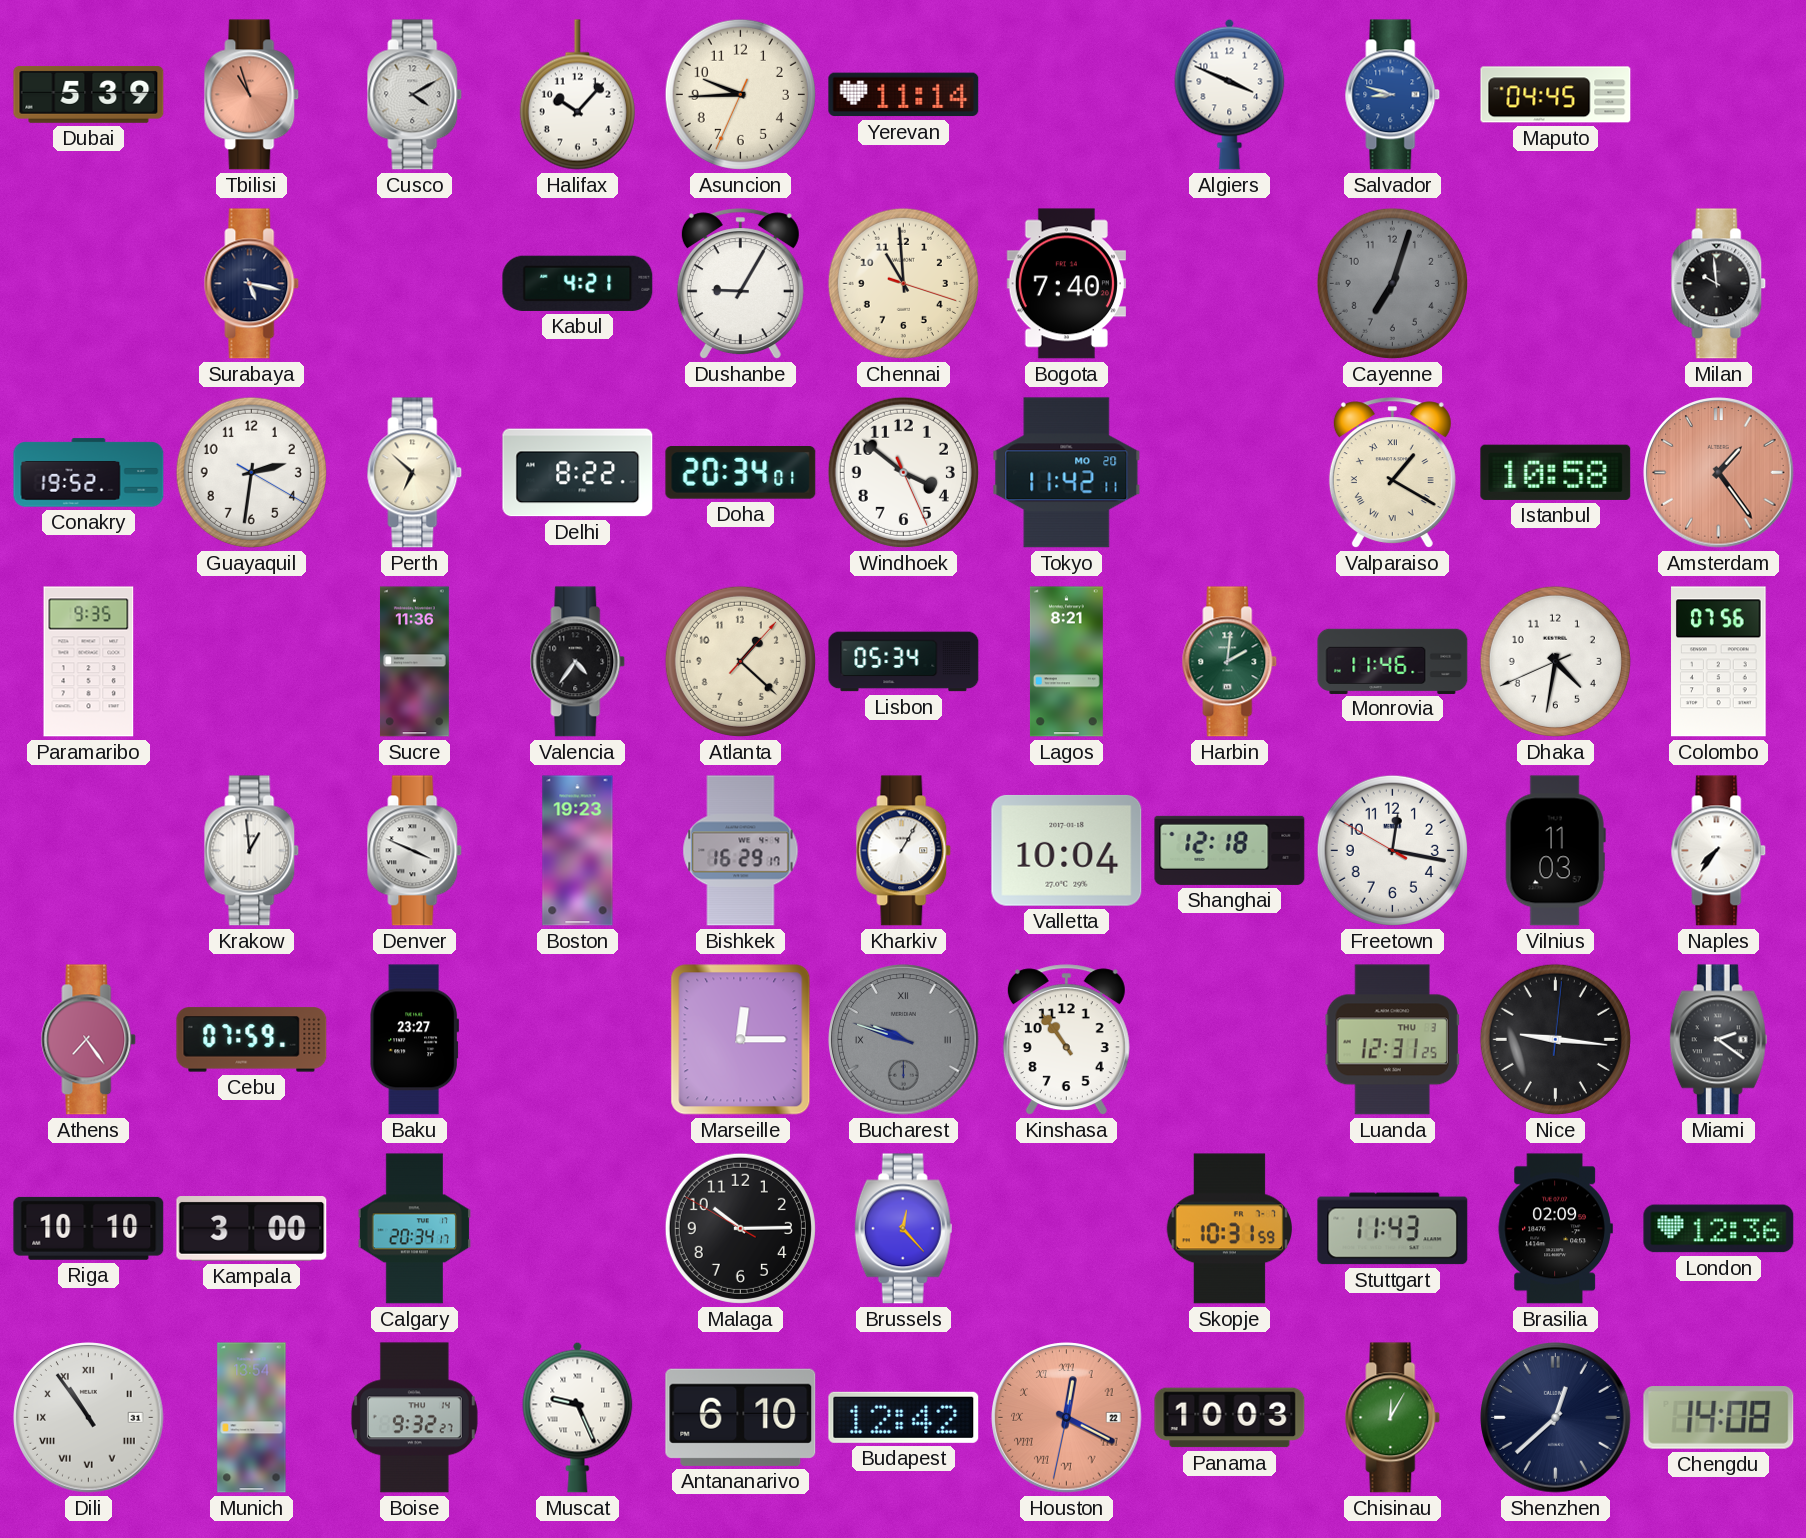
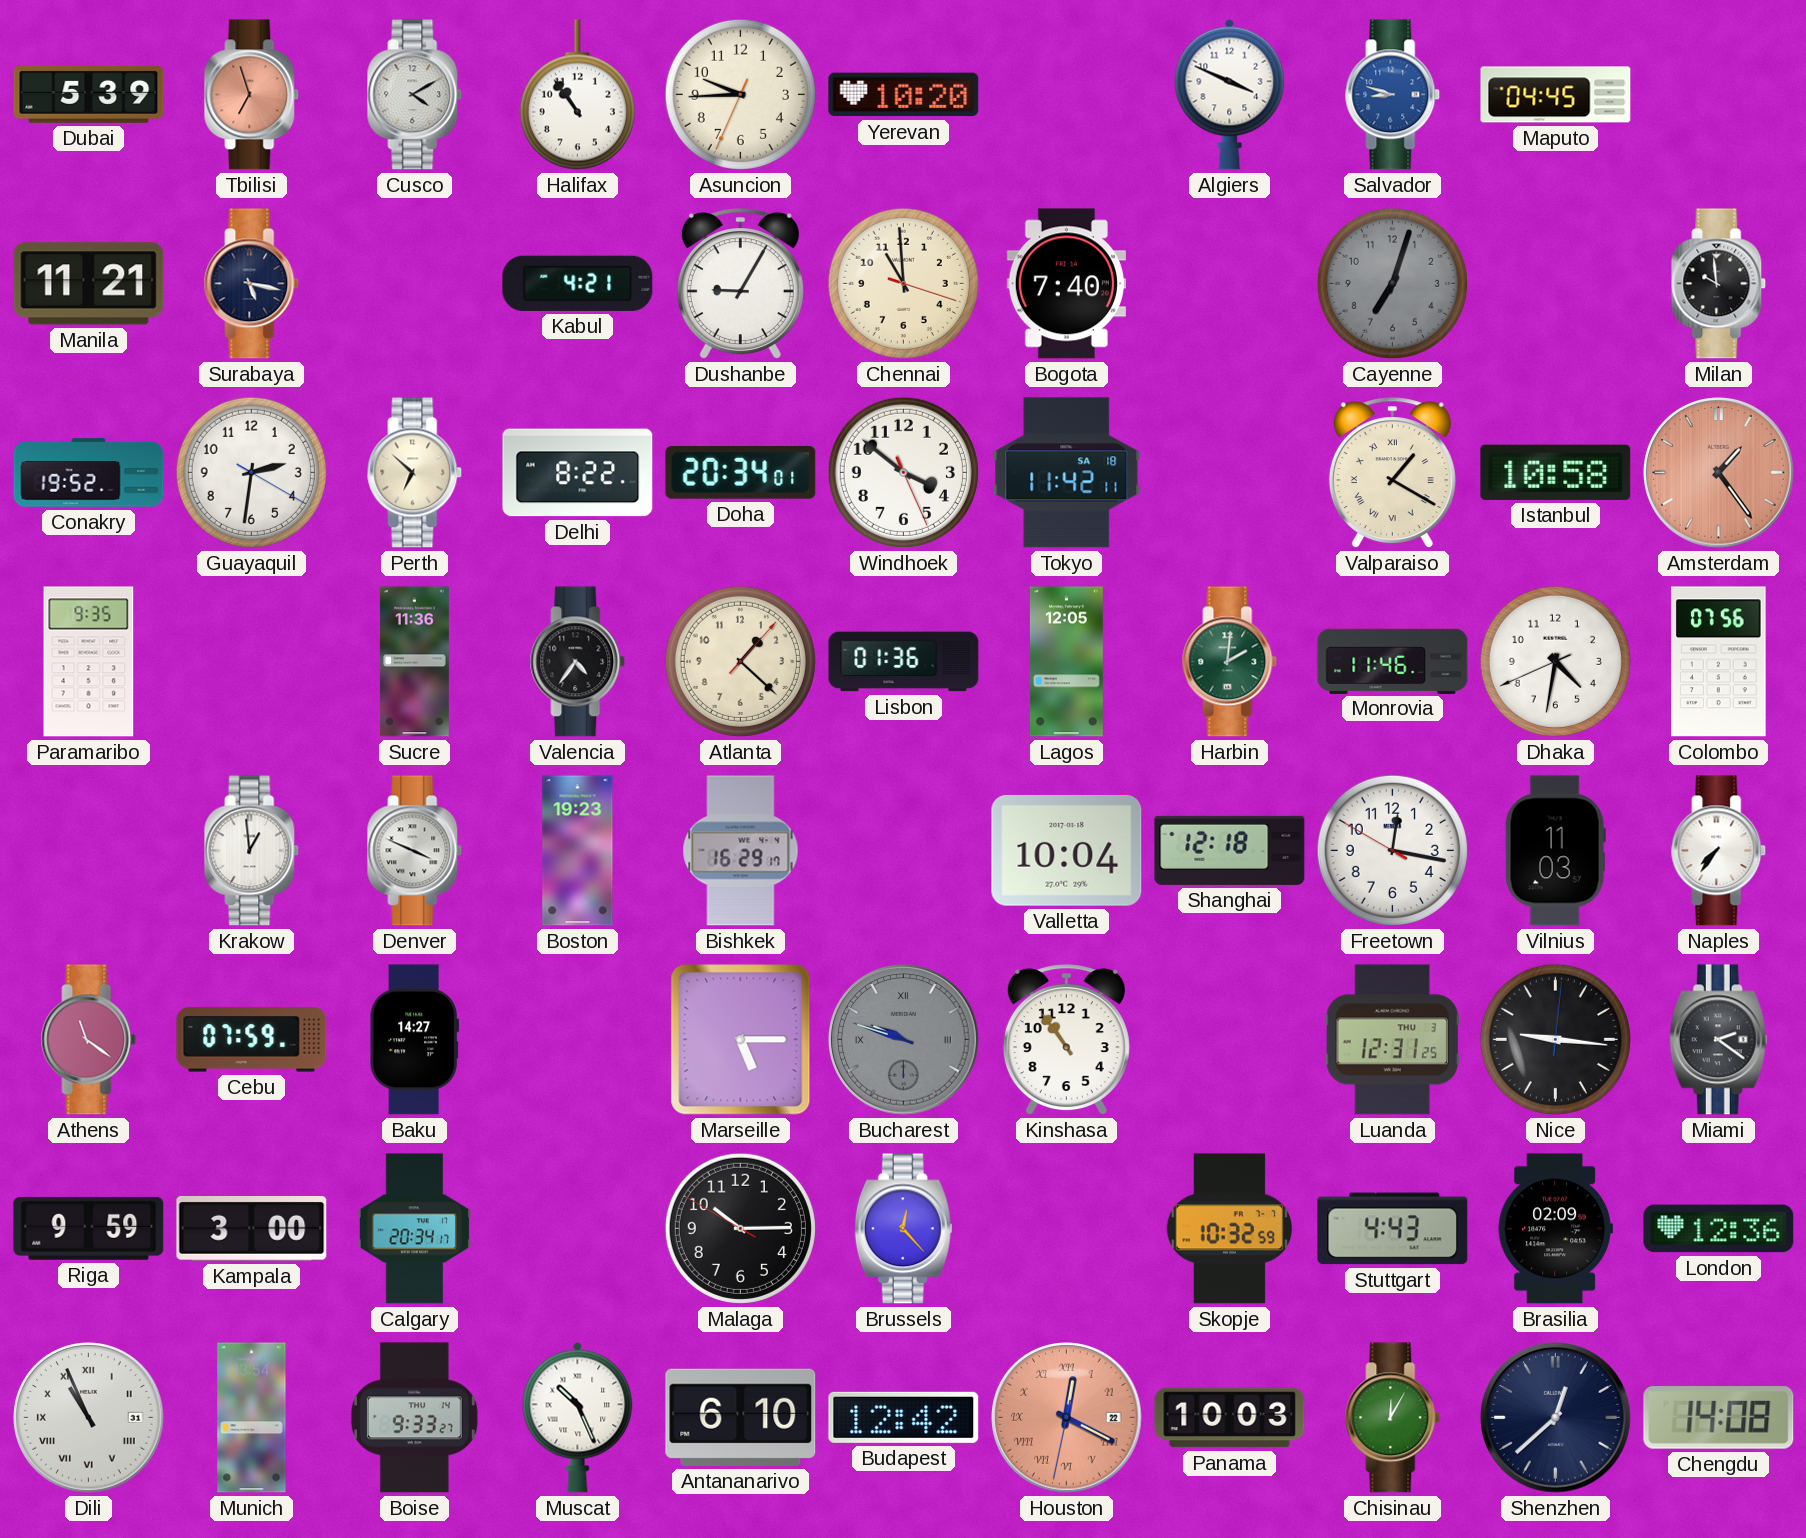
Tbilisi: 10:57 -> 6:57 (252, 95)
Halifax: 10:07 -> 10:54 (577, 95)
Yerevan: 11:14 -> 10:20 (904, 95)
Manila: none -> 11:21 (89, 284)
Tokyo date: MO 20 -> SA 18 (1067, 473)
Lisbon: 05:34 -> 01:36 (904, 662)
Lagos: 8:21 -> 12:05 (1066, 662)
Kharkiv: 1:05 -> none (904, 851)
Athens: 7:24 -> 11:21 (89, 1040)
Baku: 23:27 -> 14:27 (414, 1040)
Marseille: 12:15 -> 5:15 (741, 1040)
Riga: 10:10 -> 9:59 (89, 1228)
Skopje: 10:31 -> 10:32 (1229, 1229)
Stuttgart: 11:43 -> 4:43 (1393, 1229)
Dili: 10:54 -> 10:56 (89, 1418)
Boise: 9:32 -> 9:33 (414, 1418)
Muscat: 9:26 -> 10:26 (578, 1417)
